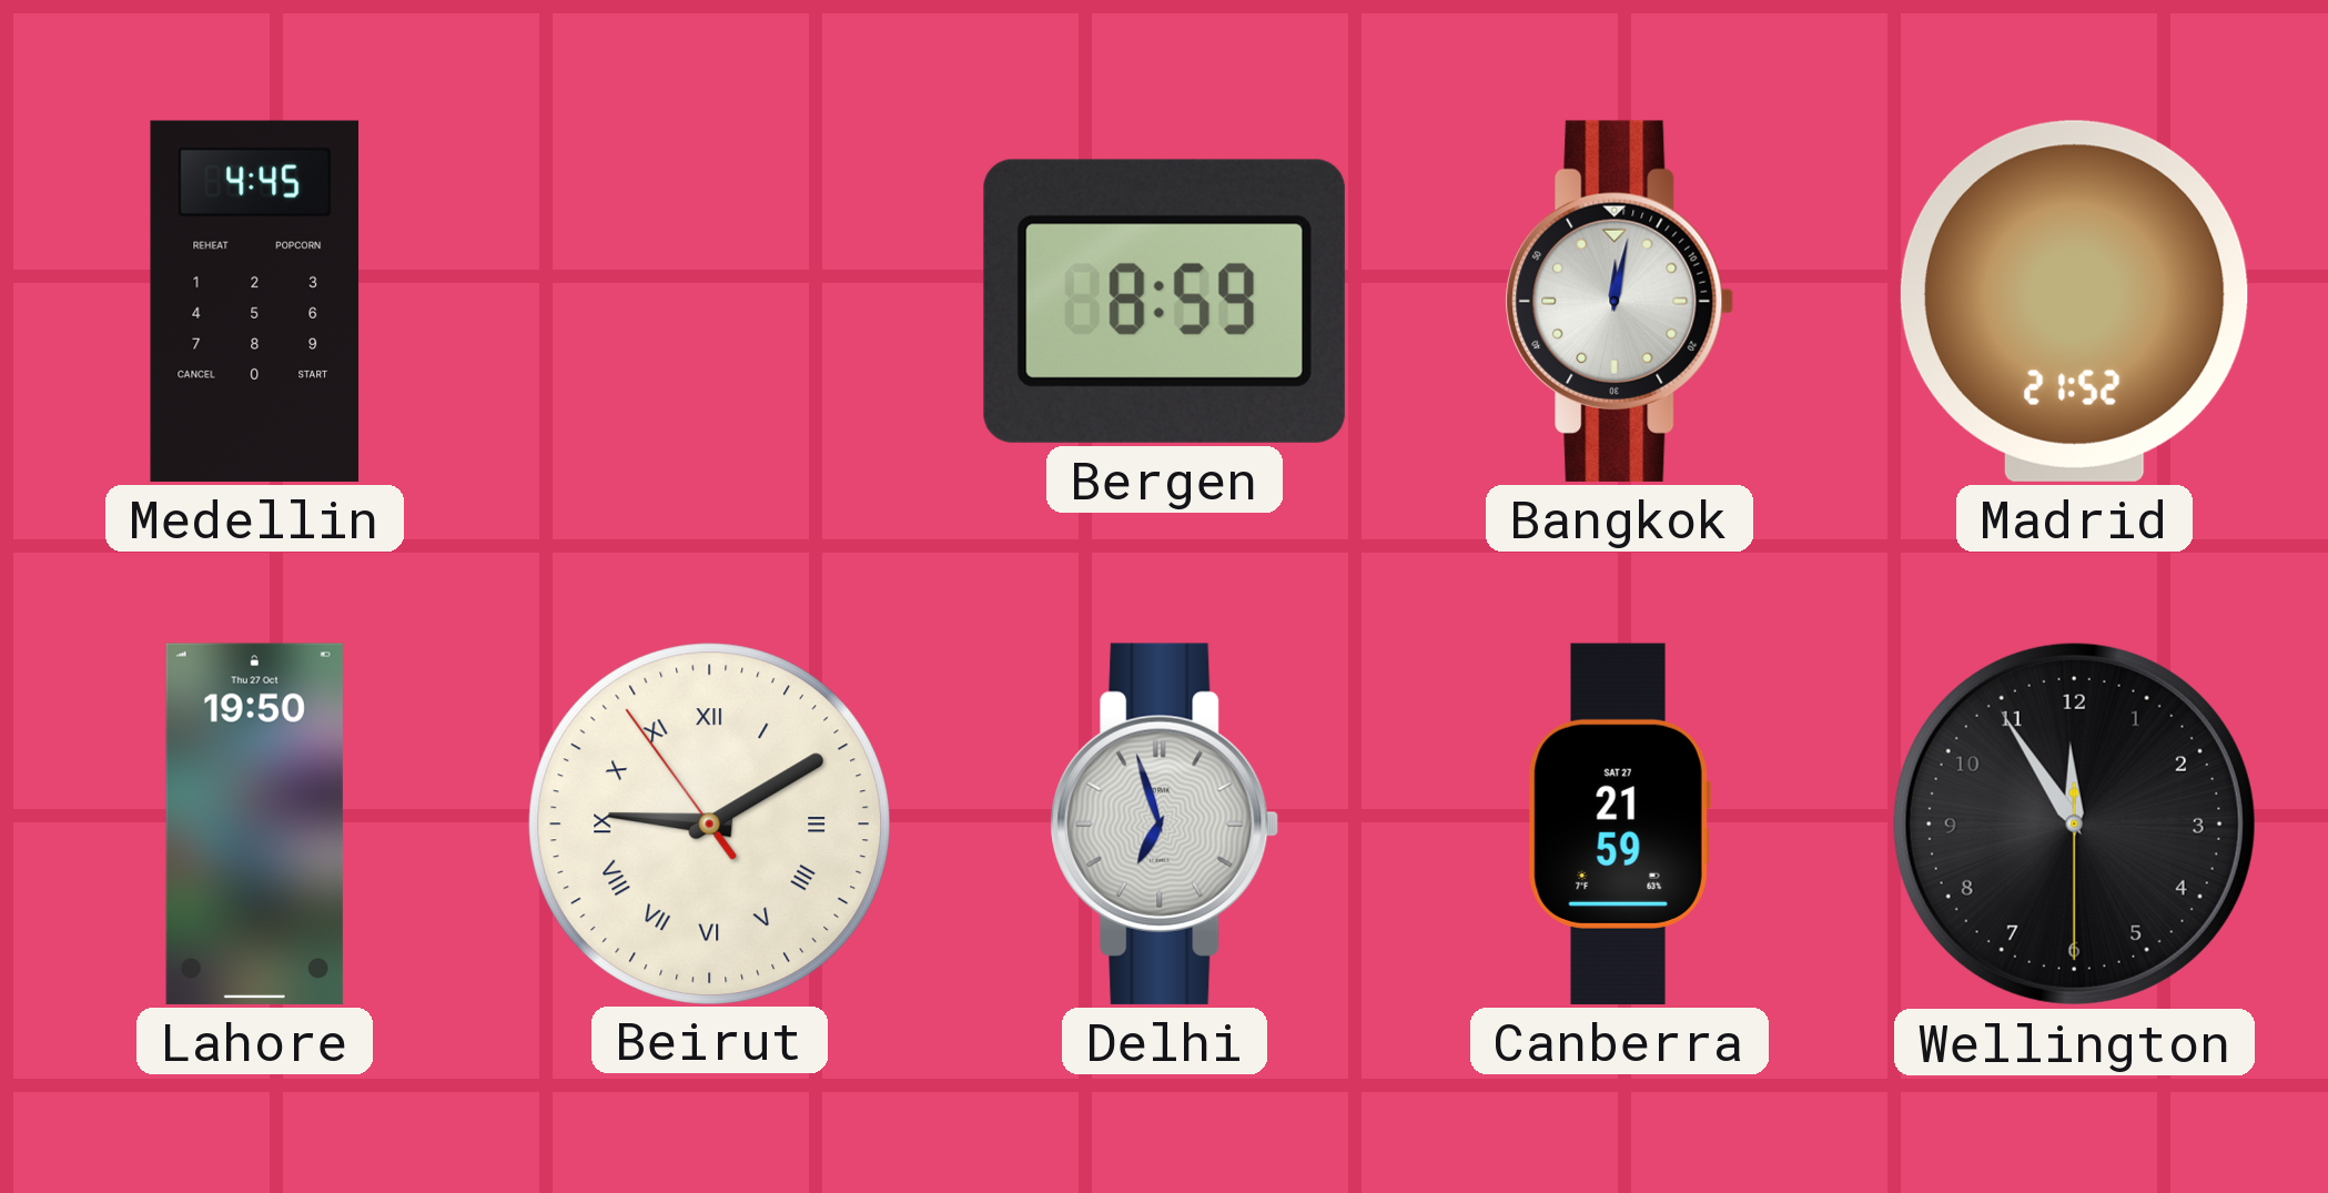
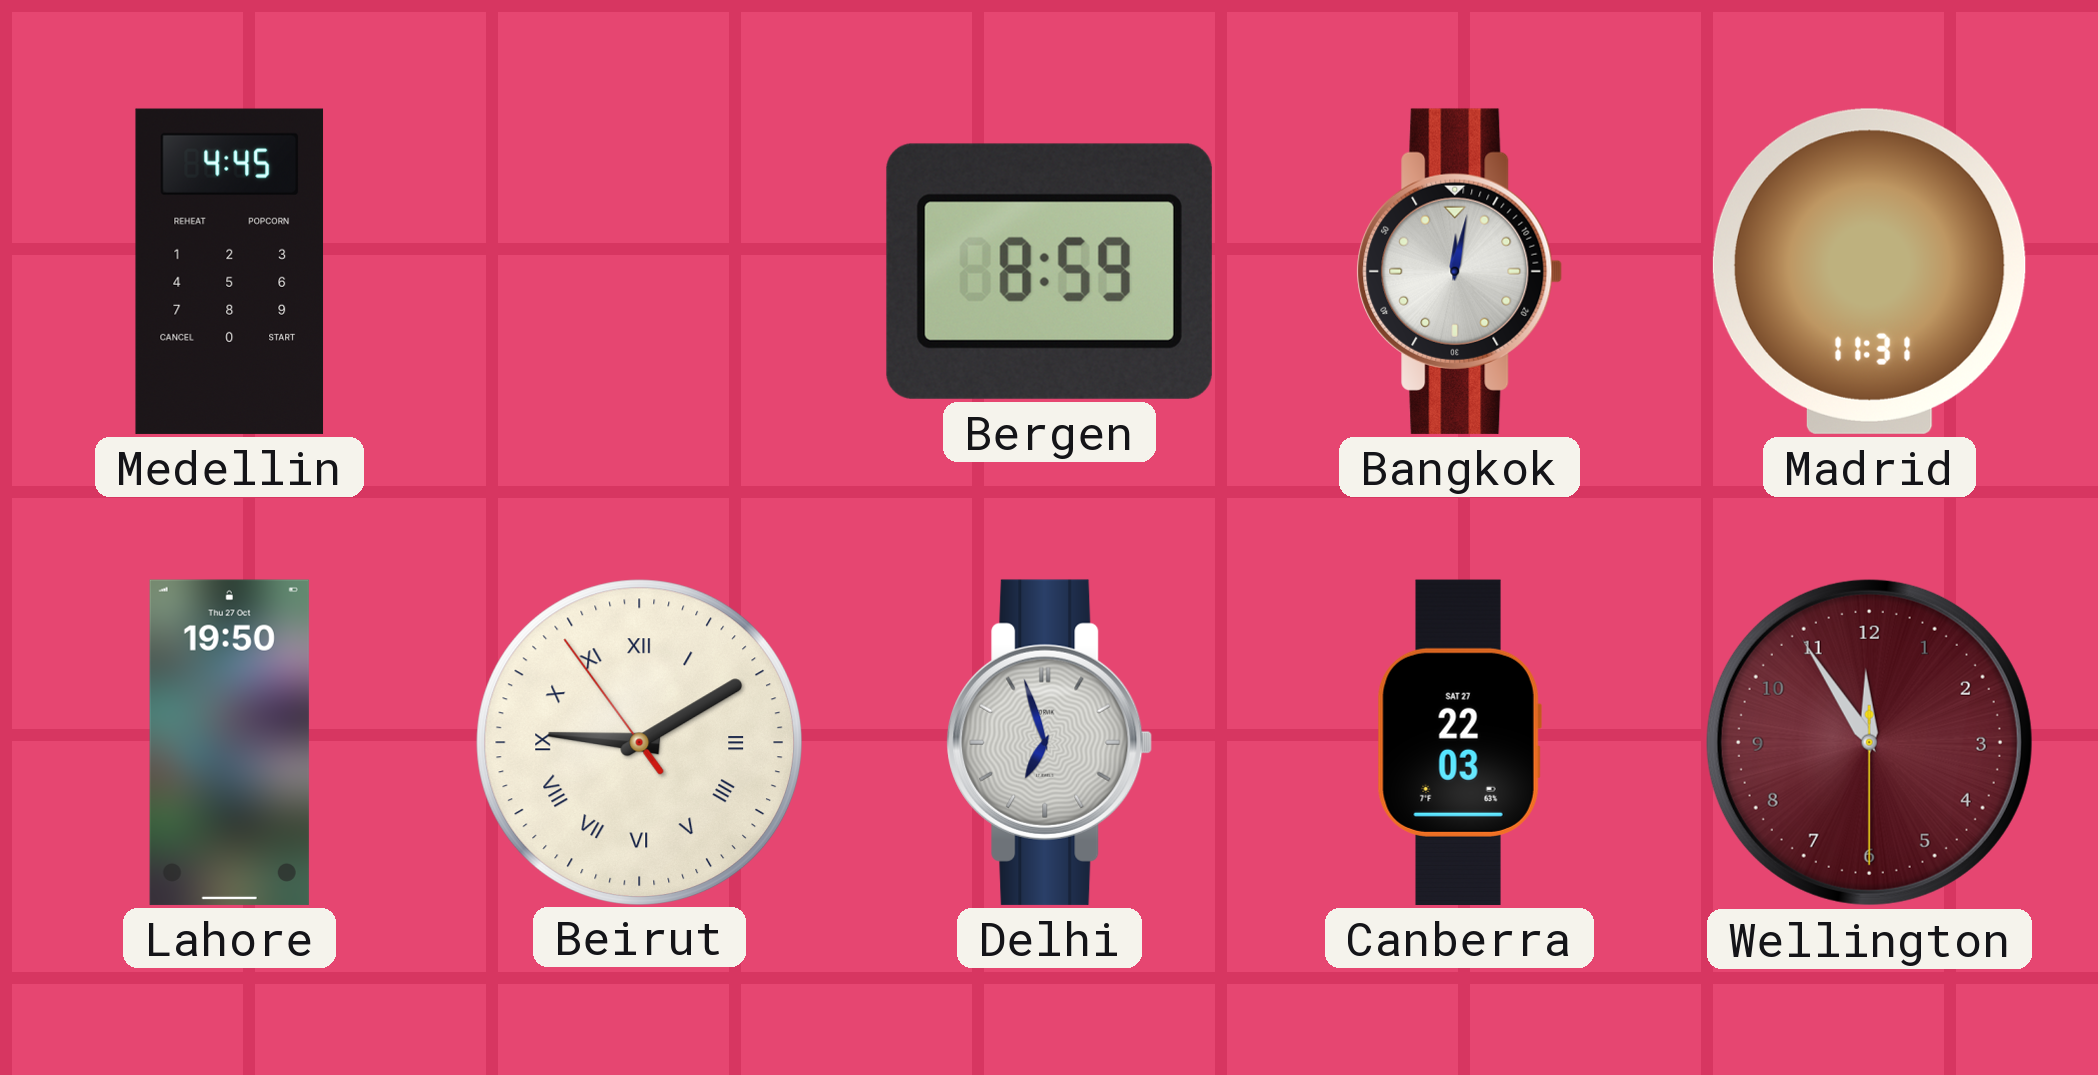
Madrid: 21:52 -> 11:31 (1869, 271)
Canberra: 21:59 -> 22:03 (1459, 742)
Wellington dial: black -> burgundy (1869, 742)
